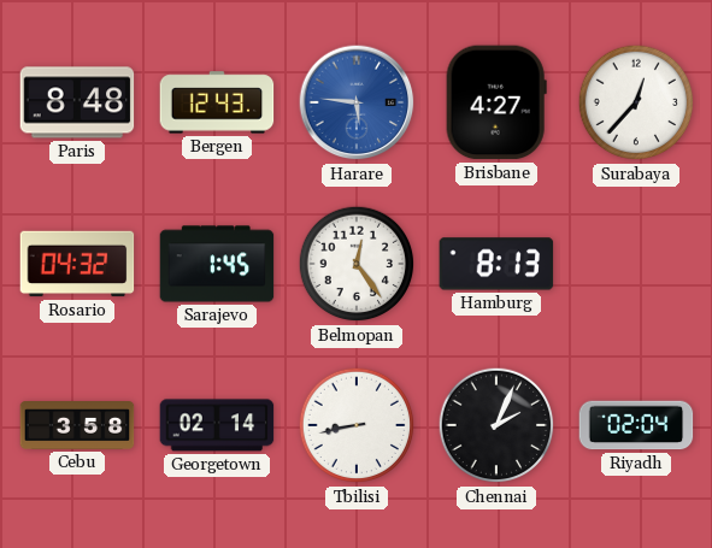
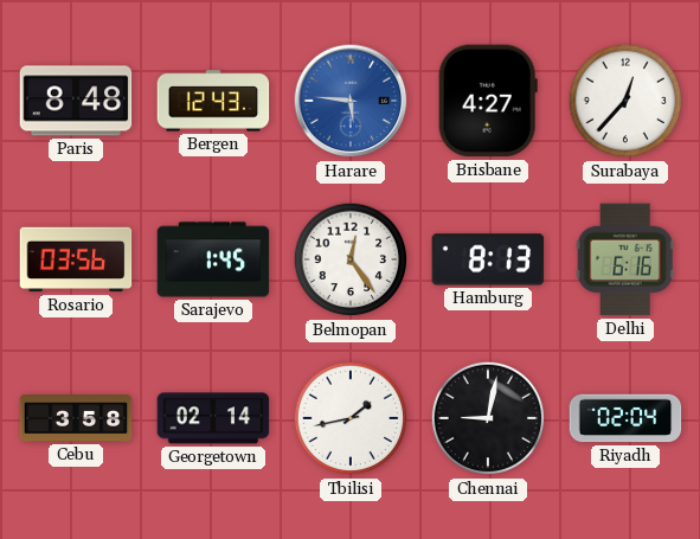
Rosario: 04:32 -> 03:56 (76, 259)
Delhi: none -> 6:16 (625, 259)
Tbilisi: 8:43 -> 1:43 (351, 418)
Chennai: 2:04 -> 9:02 (488, 418)
